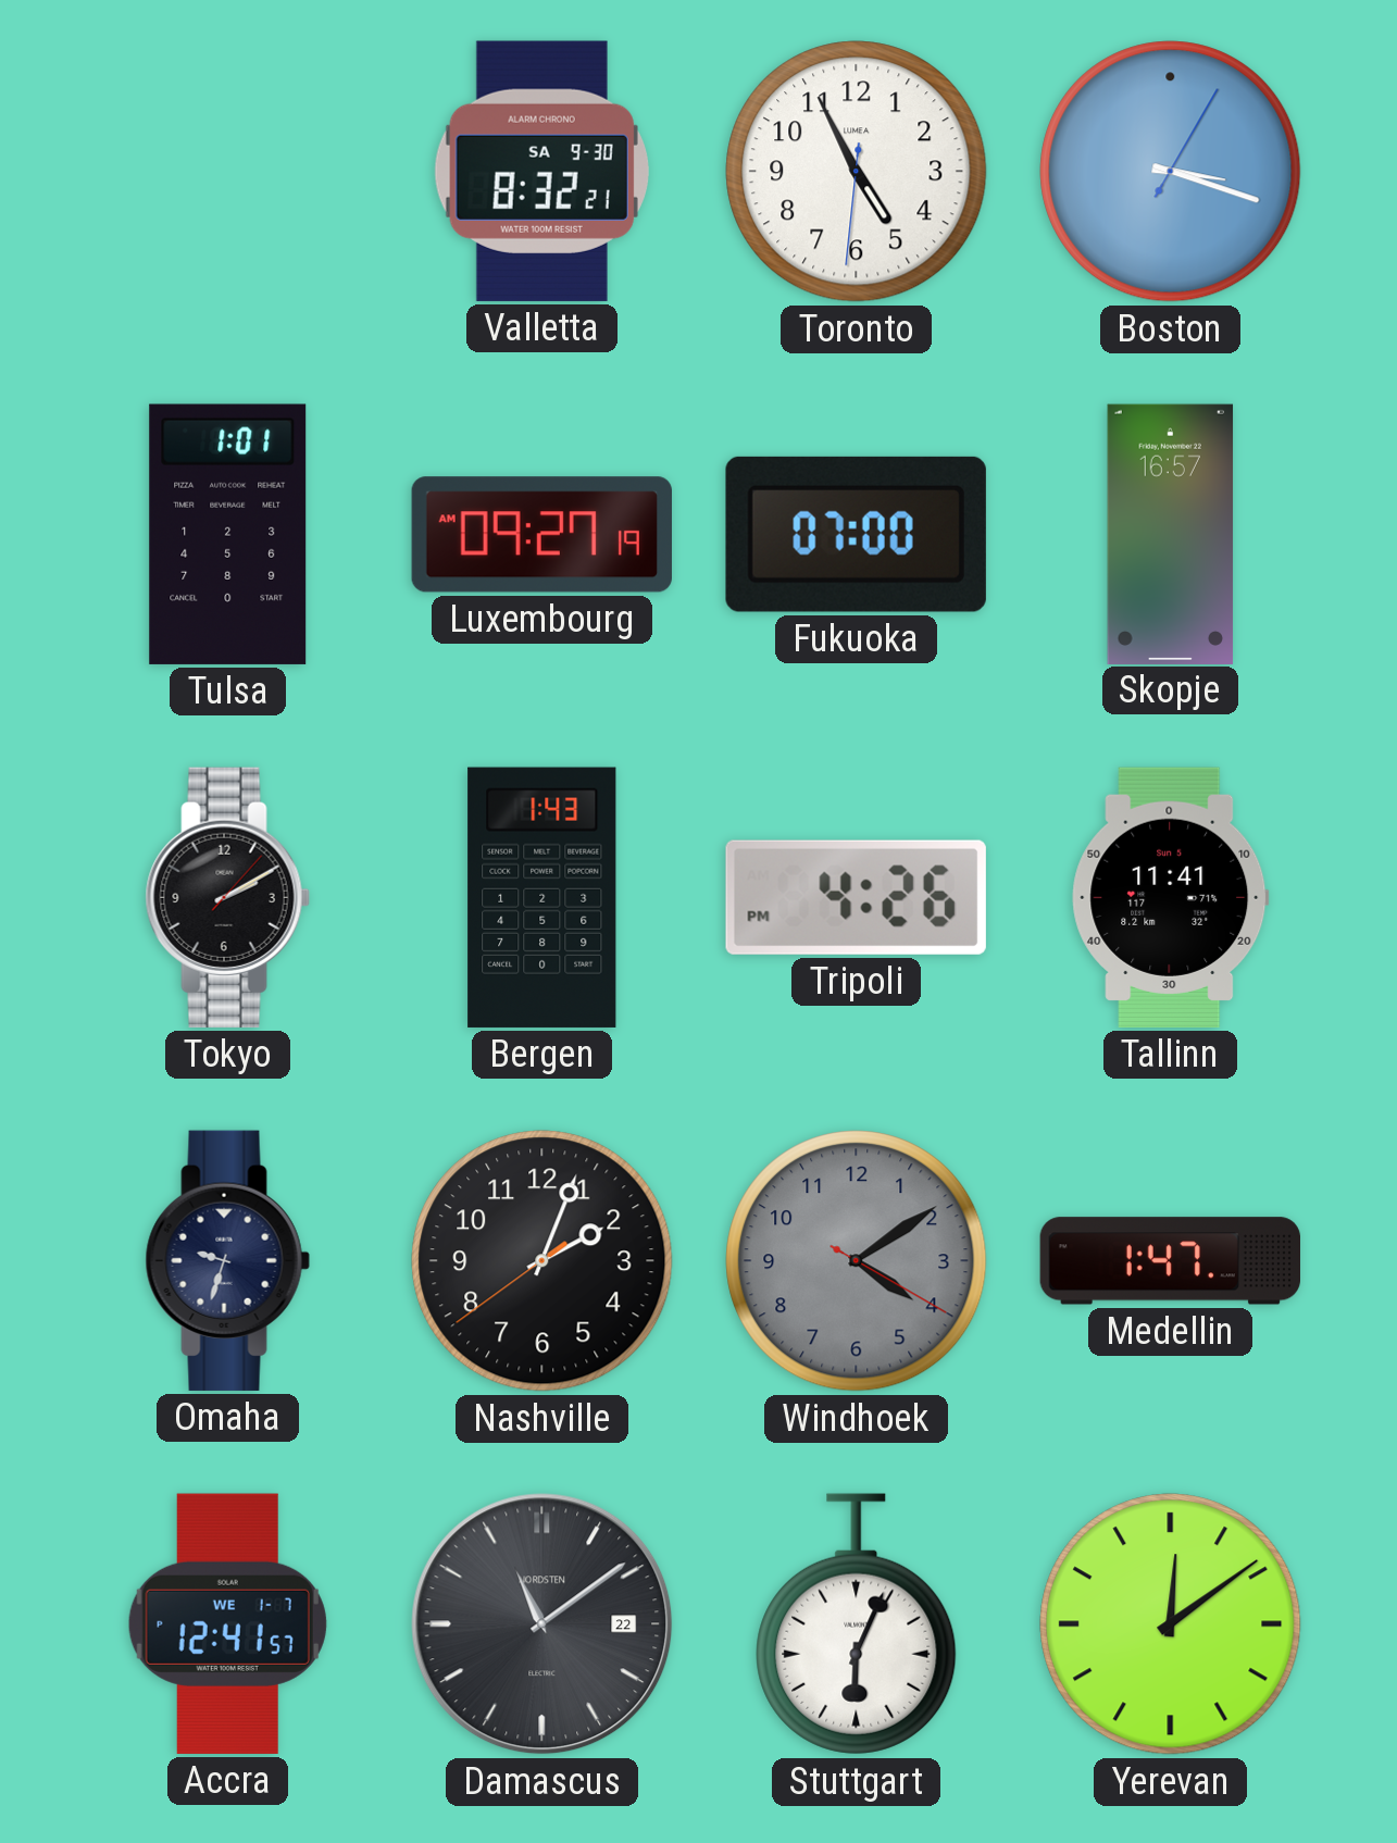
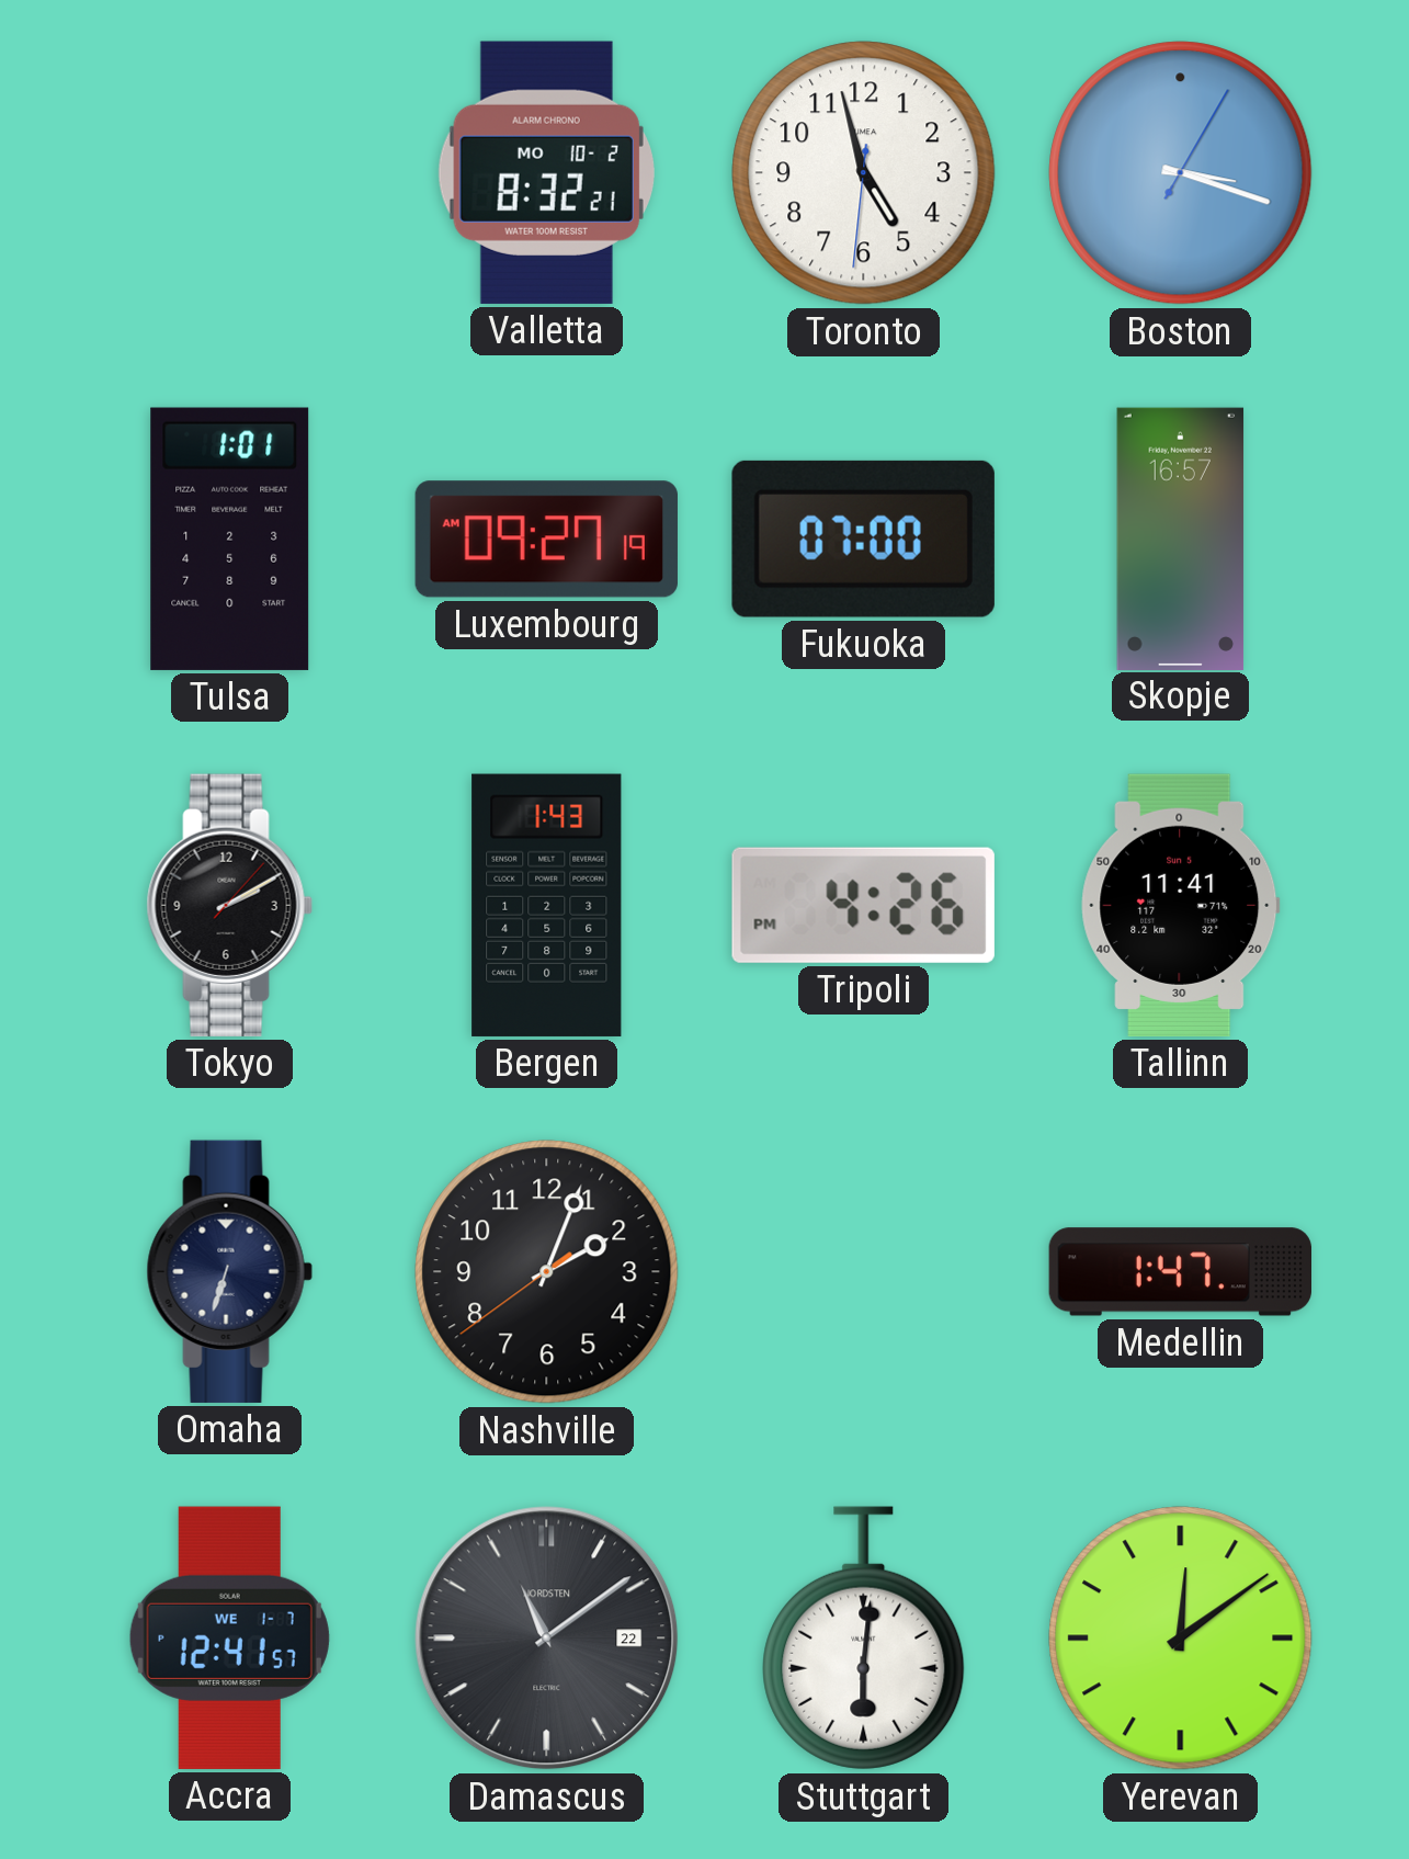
Valletta date: SA 9-30 -> MO 10-2 (546, 172)
Toronto: 4:55 -> 4:57 (864, 173)
Omaha: 9:33 -> 6:33 (229, 1271)
Windhoek: 4:09 -> none (857, 1261)
Stuttgart: 6:04 -> 6:01 (864, 1639)
